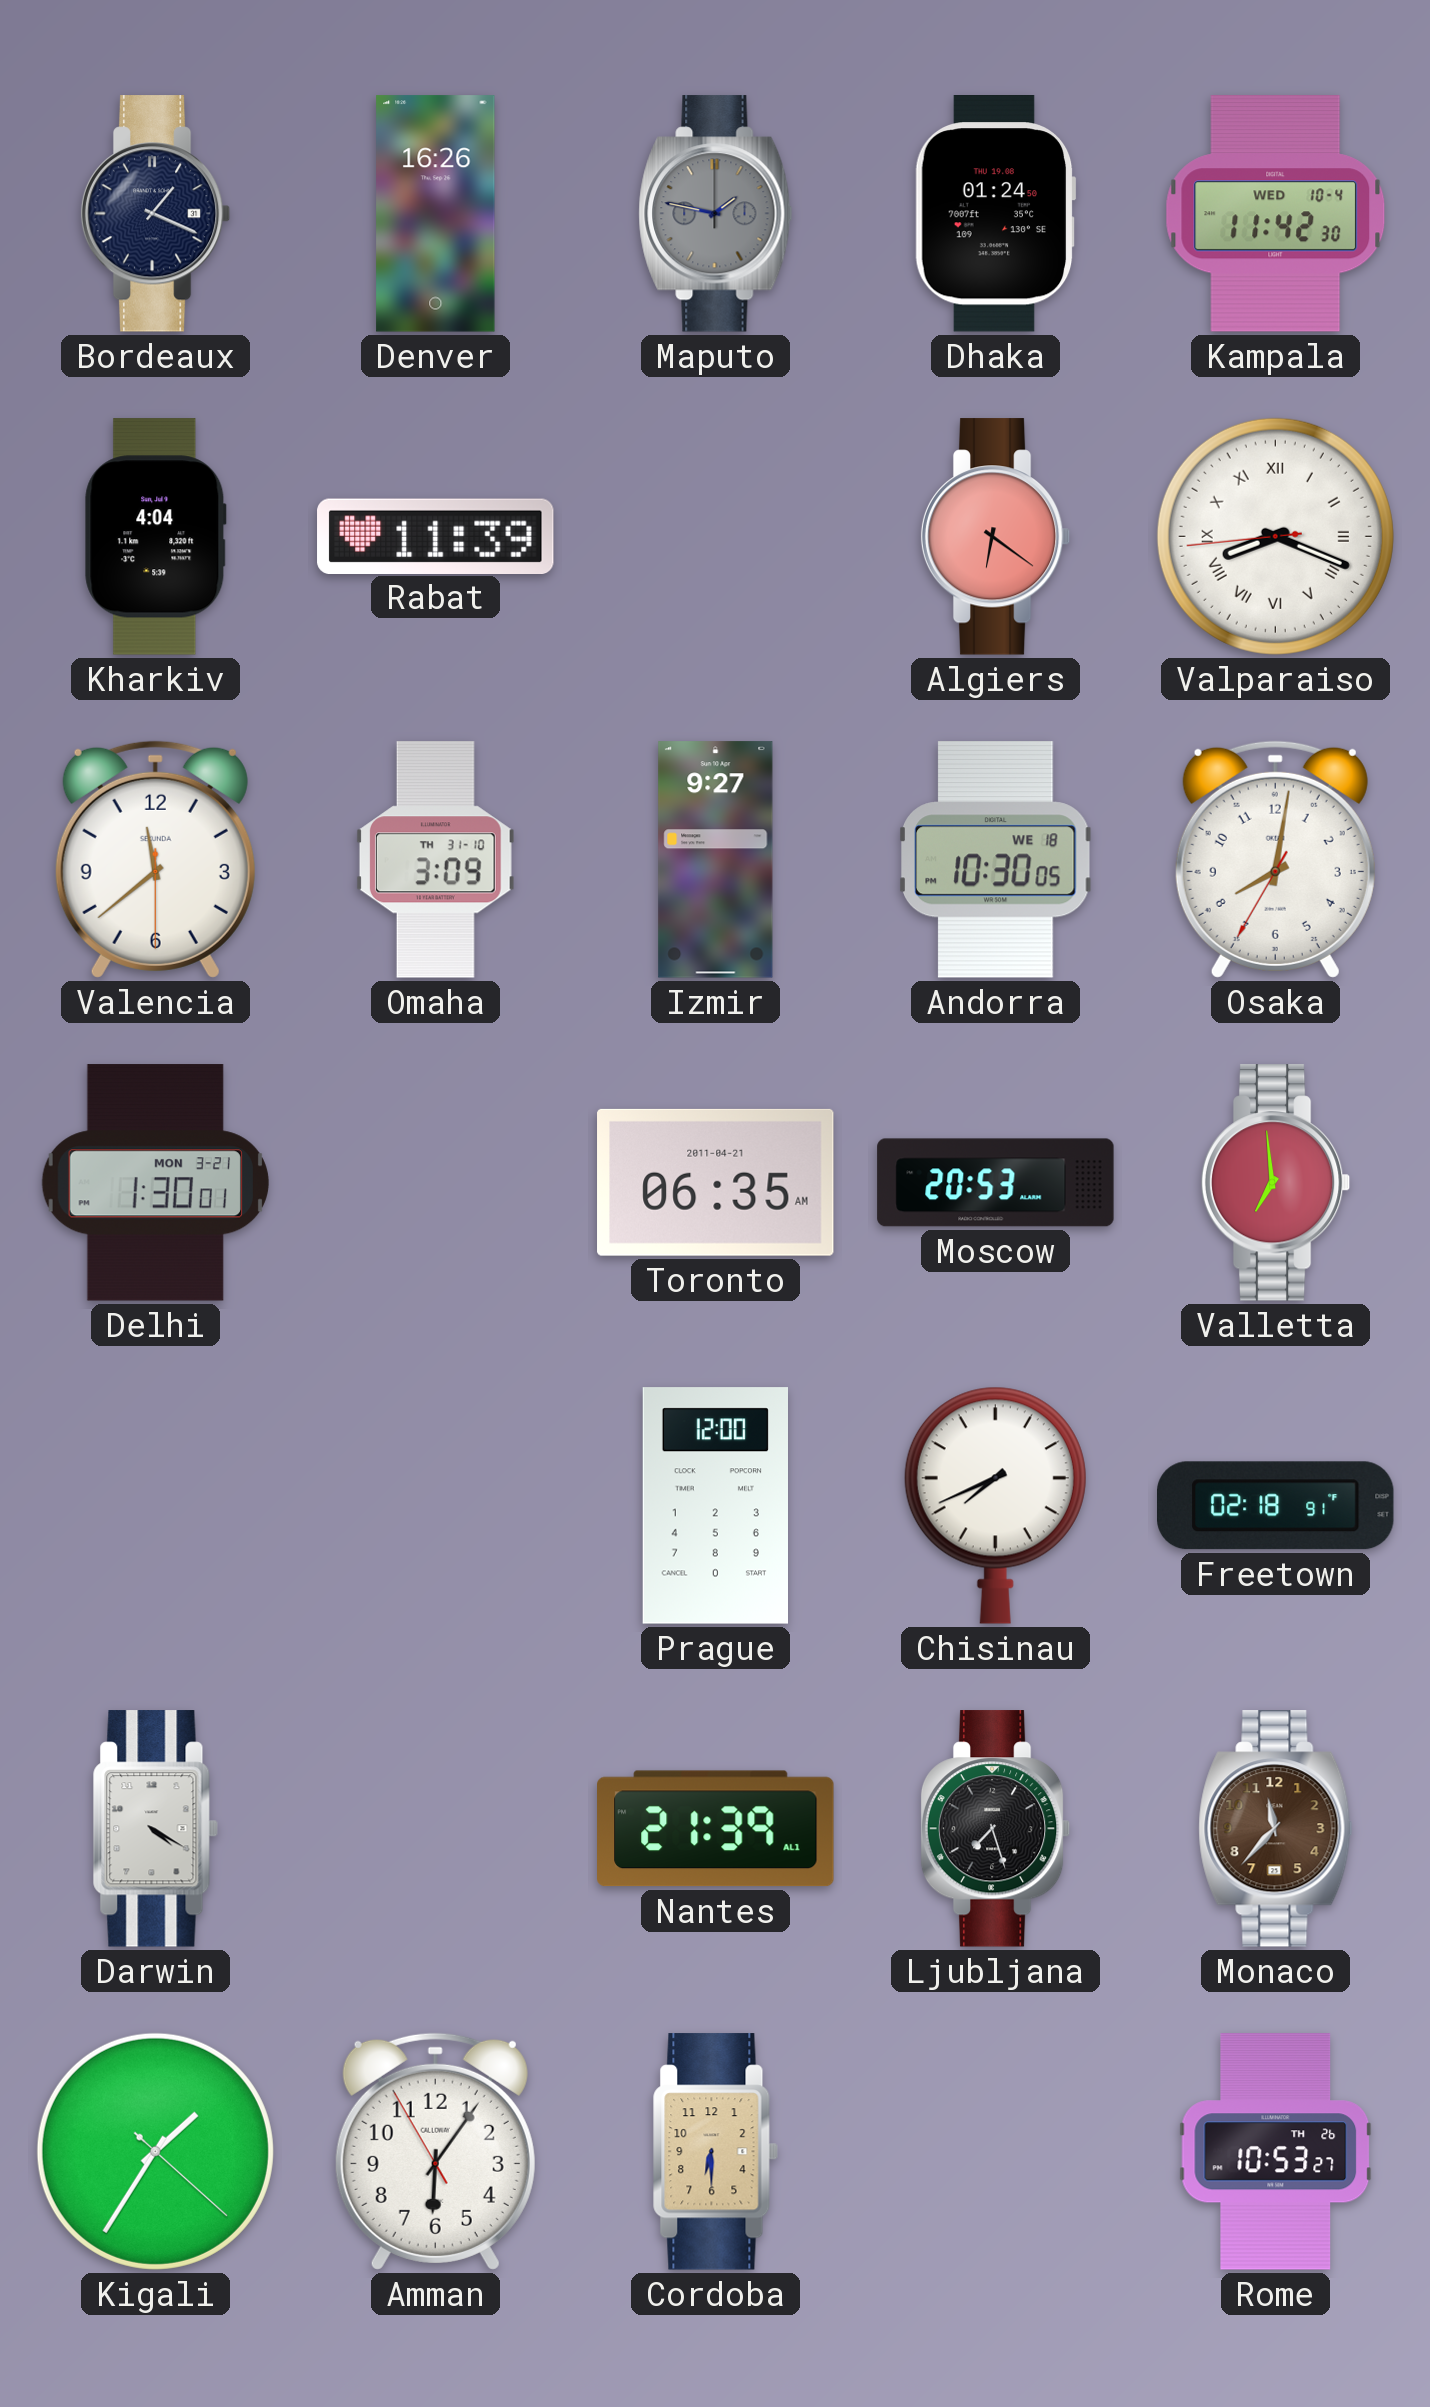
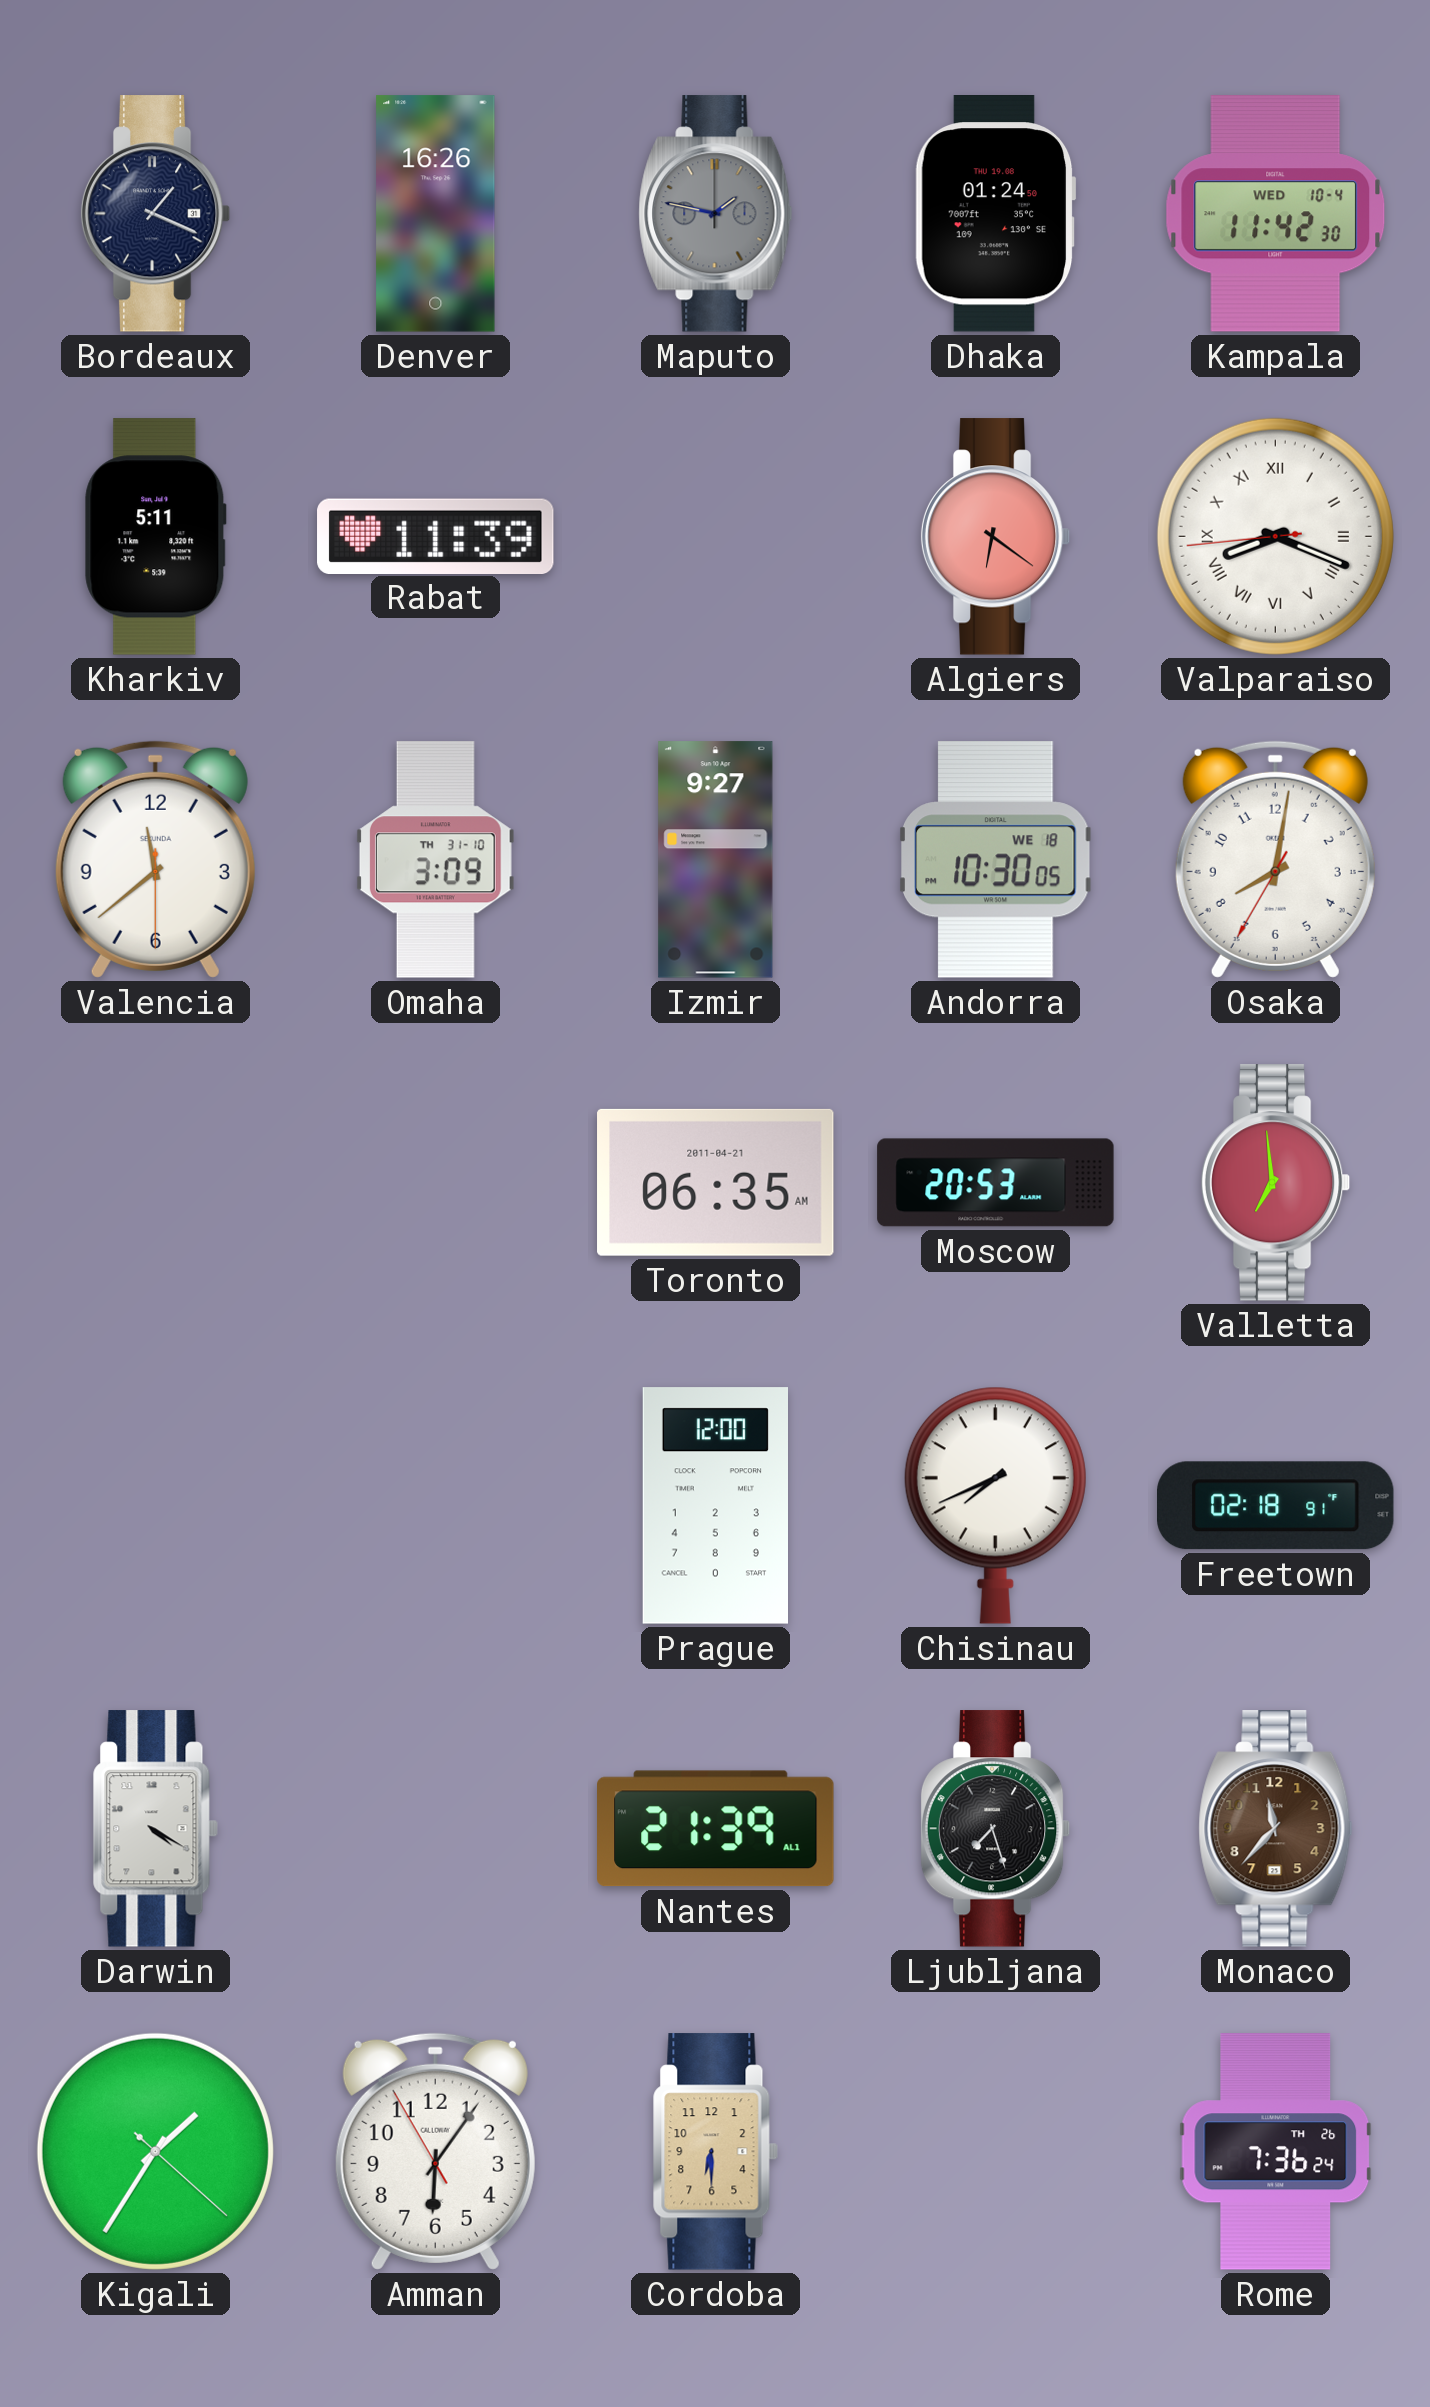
Kharkiv: 4:04 -> 5:11 (156, 537)
Delhi: 1:30 -> none (155, 1183)
Rome: 10:53 -> 7:36 (1276, 2152)
